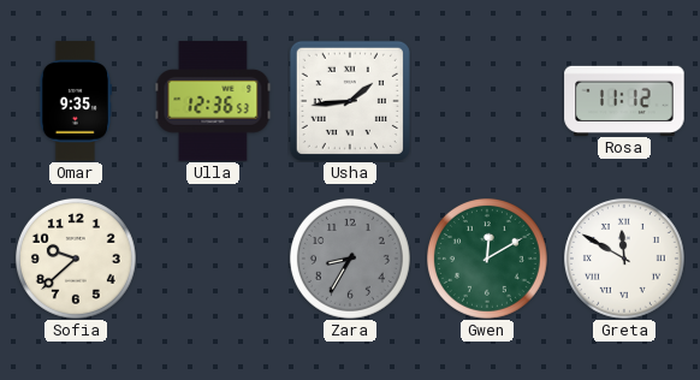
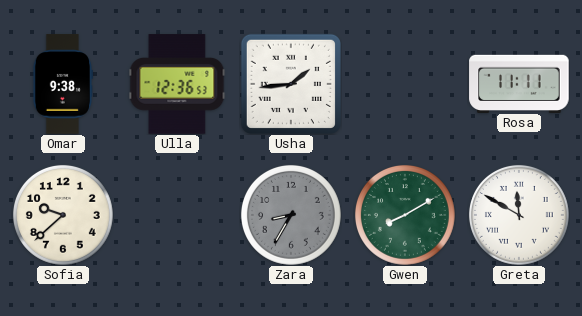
Omar: 9:35 -> 9:38 (63, 84)
Rosa: 11:12 -> 11:11 (519, 83)
Gwen: 12:10 -> 8:10 (405, 215)
